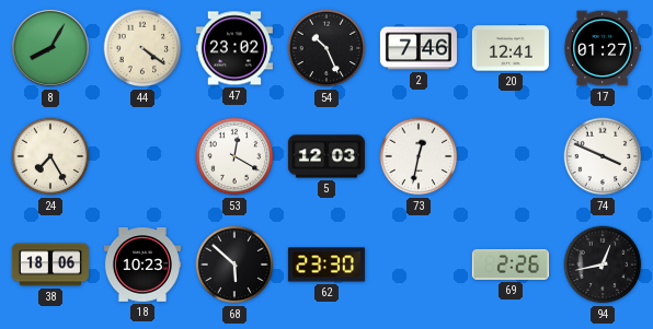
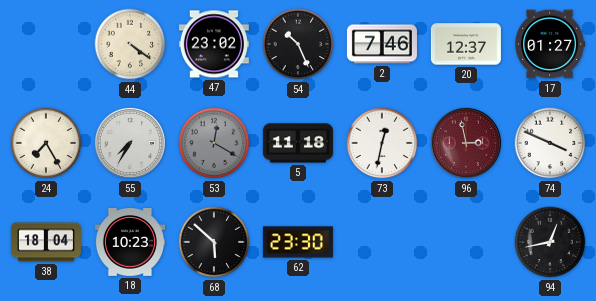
8: 8:05 -> none (50, 48)
20: 12:41 -> 12:37 (466, 44)
55: none -> 7:35 (130, 143)
53 dial: white -> grey (214, 143)
5: 12:03 -> 11:18 (298, 143)
96: none -> 2:58 (466, 143)
38: 18:06 -> 18:04 (46, 242)
69: 2:26 -> none (511, 265)
